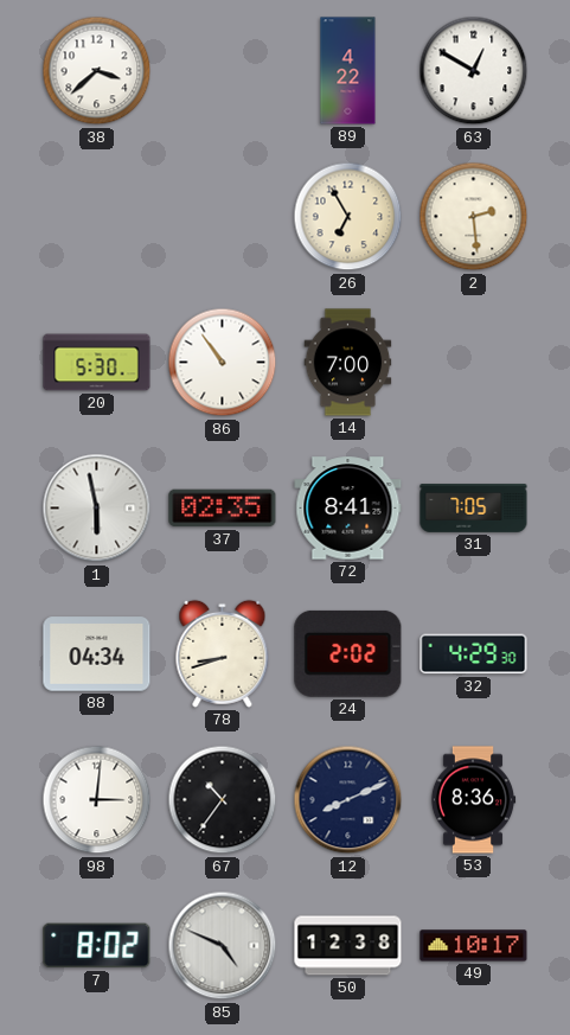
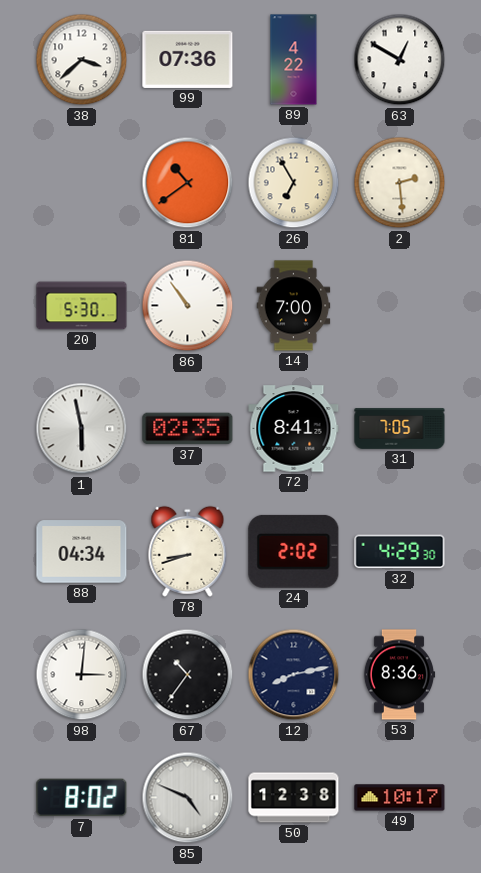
99: none -> 07:36 (188, 59)
81: none -> 10:39 (188, 183)
12: 8:11 -> 8:13 (294, 675)
